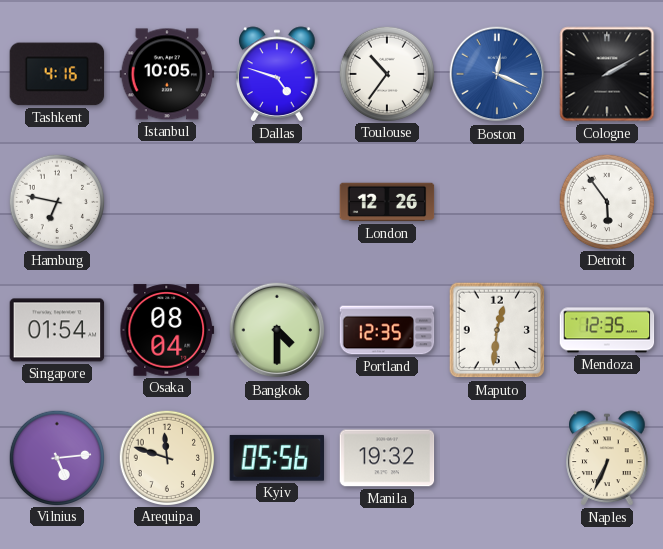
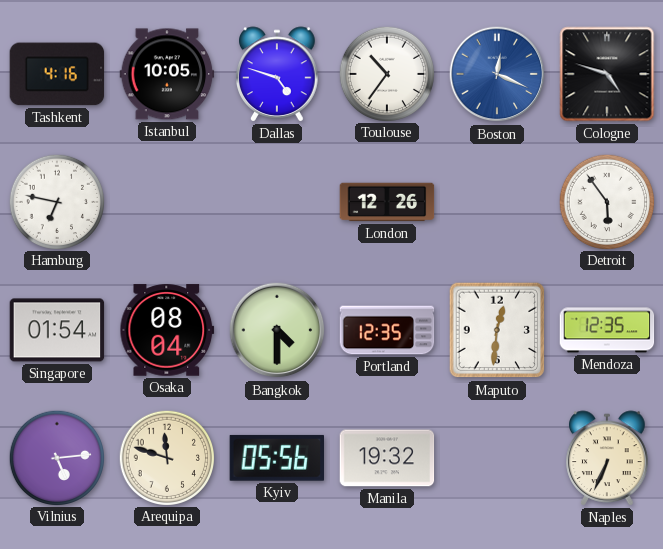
Cologne: 2:10 -> 4:48 (607, 74)
